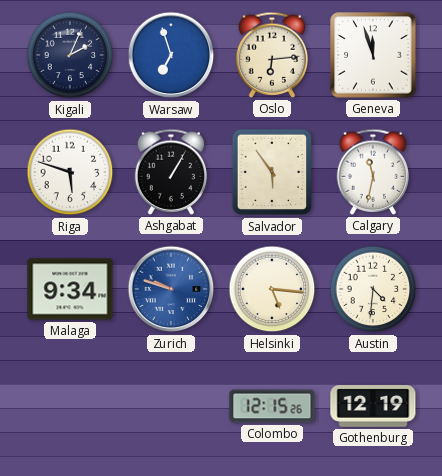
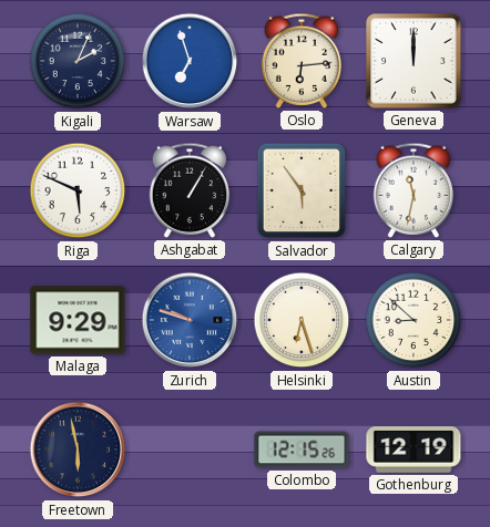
Geneva: 11:57 -> 12:00 (414, 61)
Riga: 5:48 -> 5:49 (78, 190)
Malaga: 9:34 -> 9:29 (78, 320)
Helsinki: 5:16 -> 6:27 (302, 320)
Austin: 4:31 -> 8:52 (414, 320)
Freetown: none -> 5:58 (78, 449)
